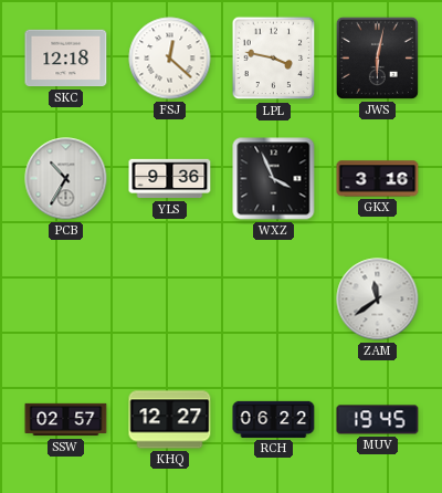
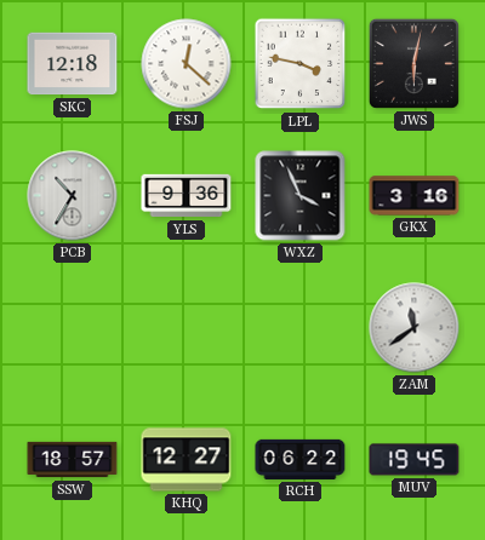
SSW: 02:57 -> 18:57 (73, 460)
